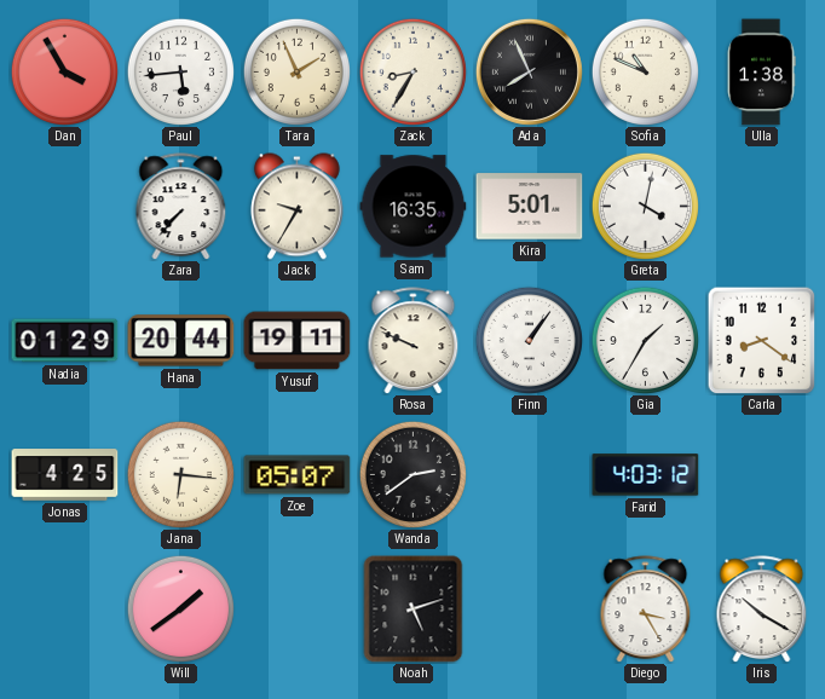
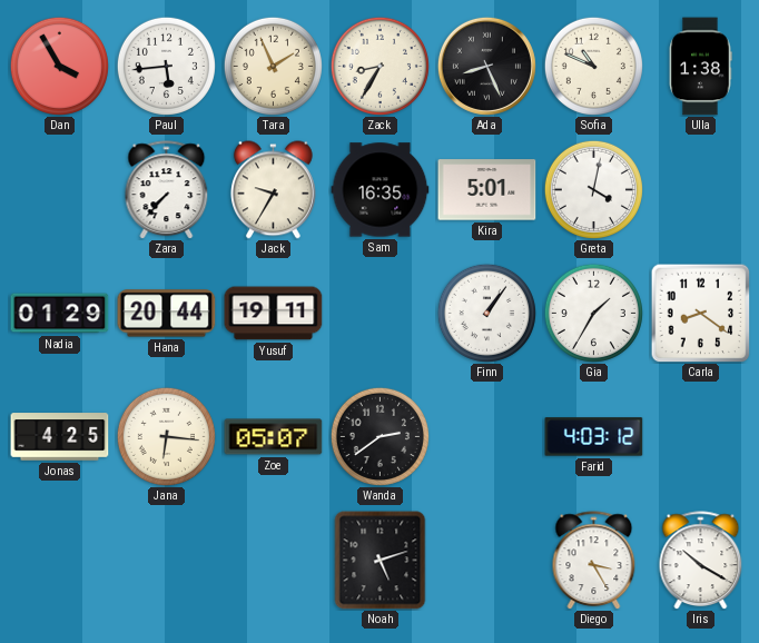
Ada: 7:56 -> 8:26 (486, 66)
Rosa: 9:49 -> none (414, 341)
Will: 1:39 -> none (180, 608)
